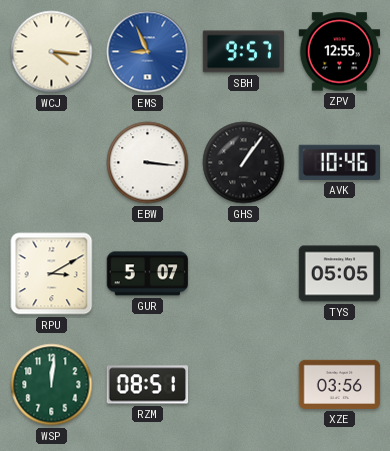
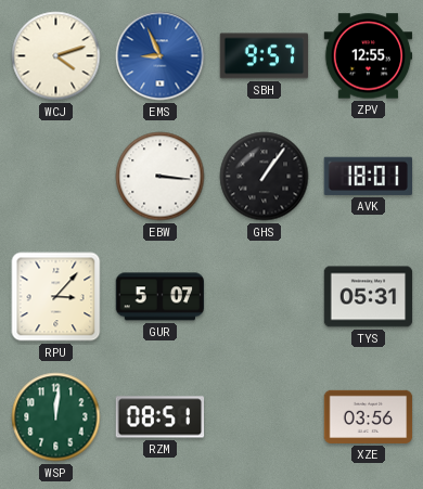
WCJ: 4:16 -> 4:12 (56, 56)
AVK: 10:46 -> 18:01 (368, 176)
RPU: 3:10 -> 3:07 (56, 297)
TYS: 05:05 -> 05:31 (369, 297)
